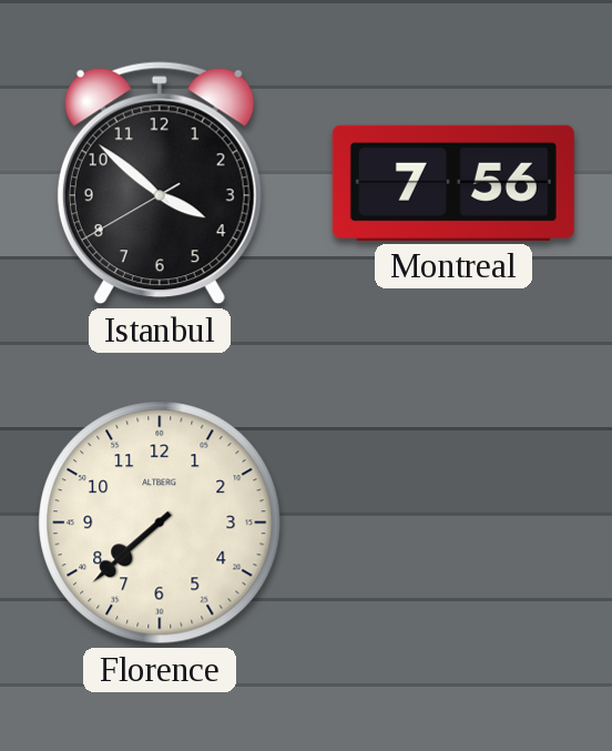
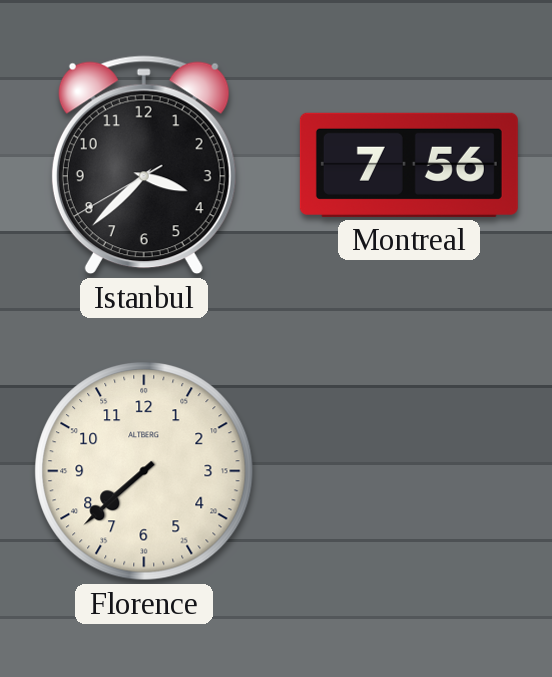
Istanbul: 3:51 -> 3:37 (144, 165)
